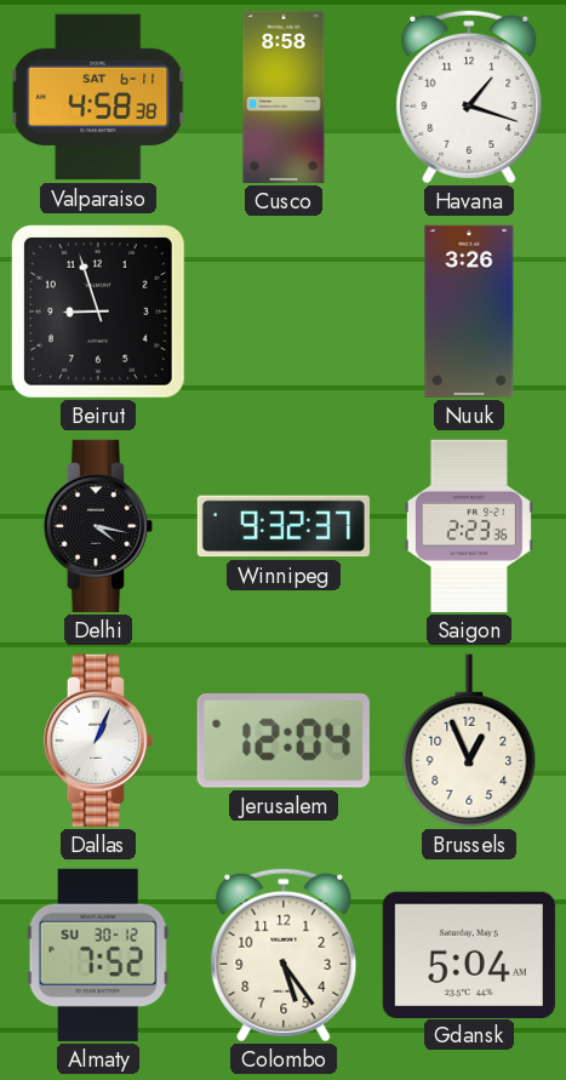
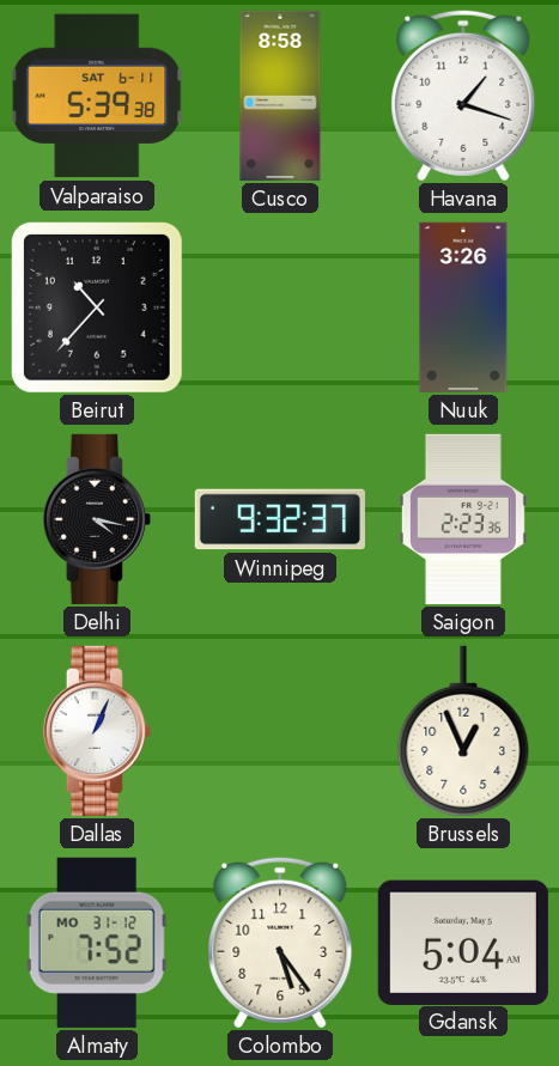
Valparaiso: 4:58 -> 5:39 (97, 96)
Beirut: 8:57 -> 10:37 (97, 307)
Jerusalem: 12:04 -> none (284, 741)
Almaty date: SU 30-12 -> MO 31-12 (97, 943)
